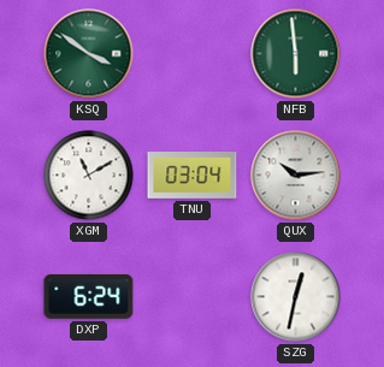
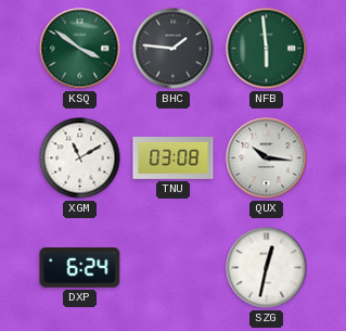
BHC: none -> 1:46 (174, 49)
TNU: 03:04 -> 03:08 (174, 158)
QUX: 10:14 -> 10:16 (267, 158)
